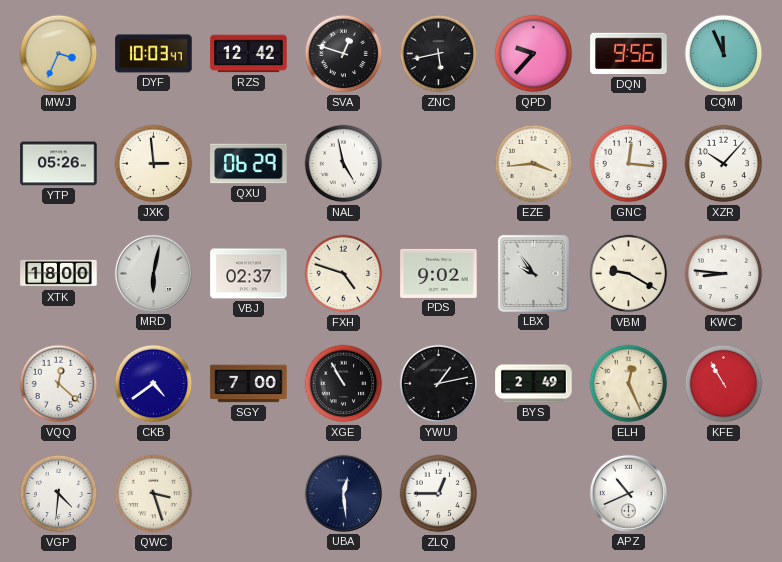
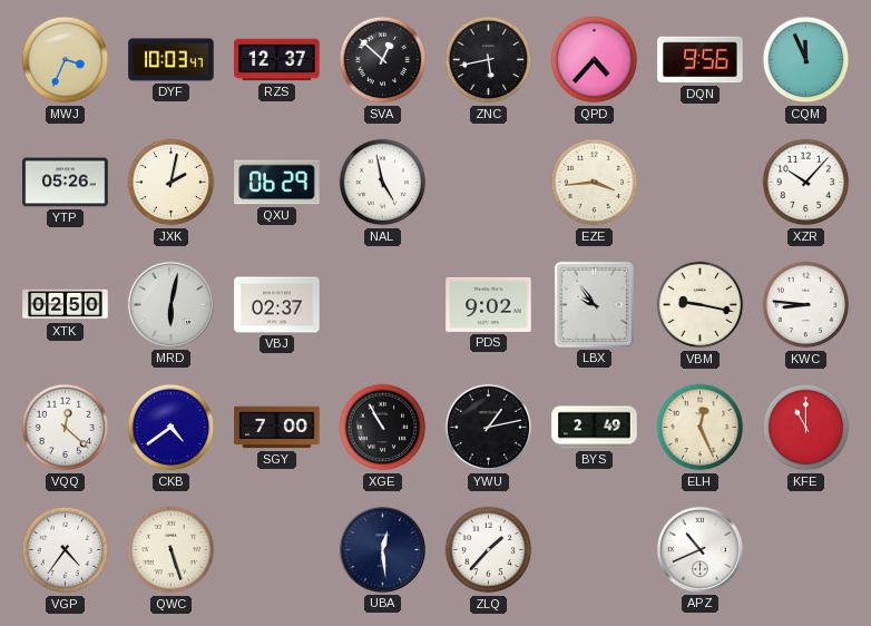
RZS: 12:42 -> 12:37 (277, 60)
SVA: 12:48 -> 12:52 (383, 60)
QPD: 9:37 -> 4:37 (595, 60)
JXK: 2:59 -> 2:02 (172, 183)
GNC: 12:16 -> none (629, 164)
XTK: 18:00 -> 02:50 (66, 305)
FXH: 4:48 -> none (344, 274)
VBM: 9:20 -> 9:17 (701, 305)
KFE: 10:55 -> 11:00 (806, 428)
VGP: 4:31 -> 4:36 (66, 550)
QWC: 3:27 -> 5:27 (172, 550)
ZLQ: 12:45 -> 1:37 (489, 550)
